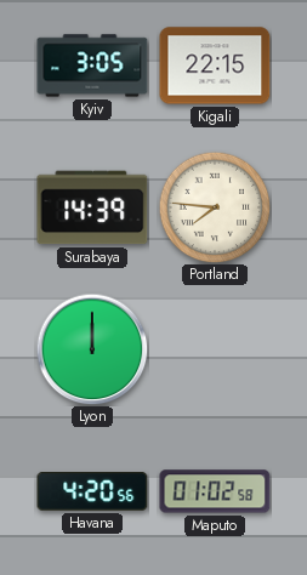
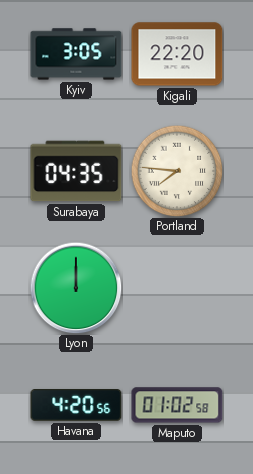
Kigali: 22:15 -> 22:20 (177, 54)
Surabaya: 14:39 -> 04:35 (76, 171)
